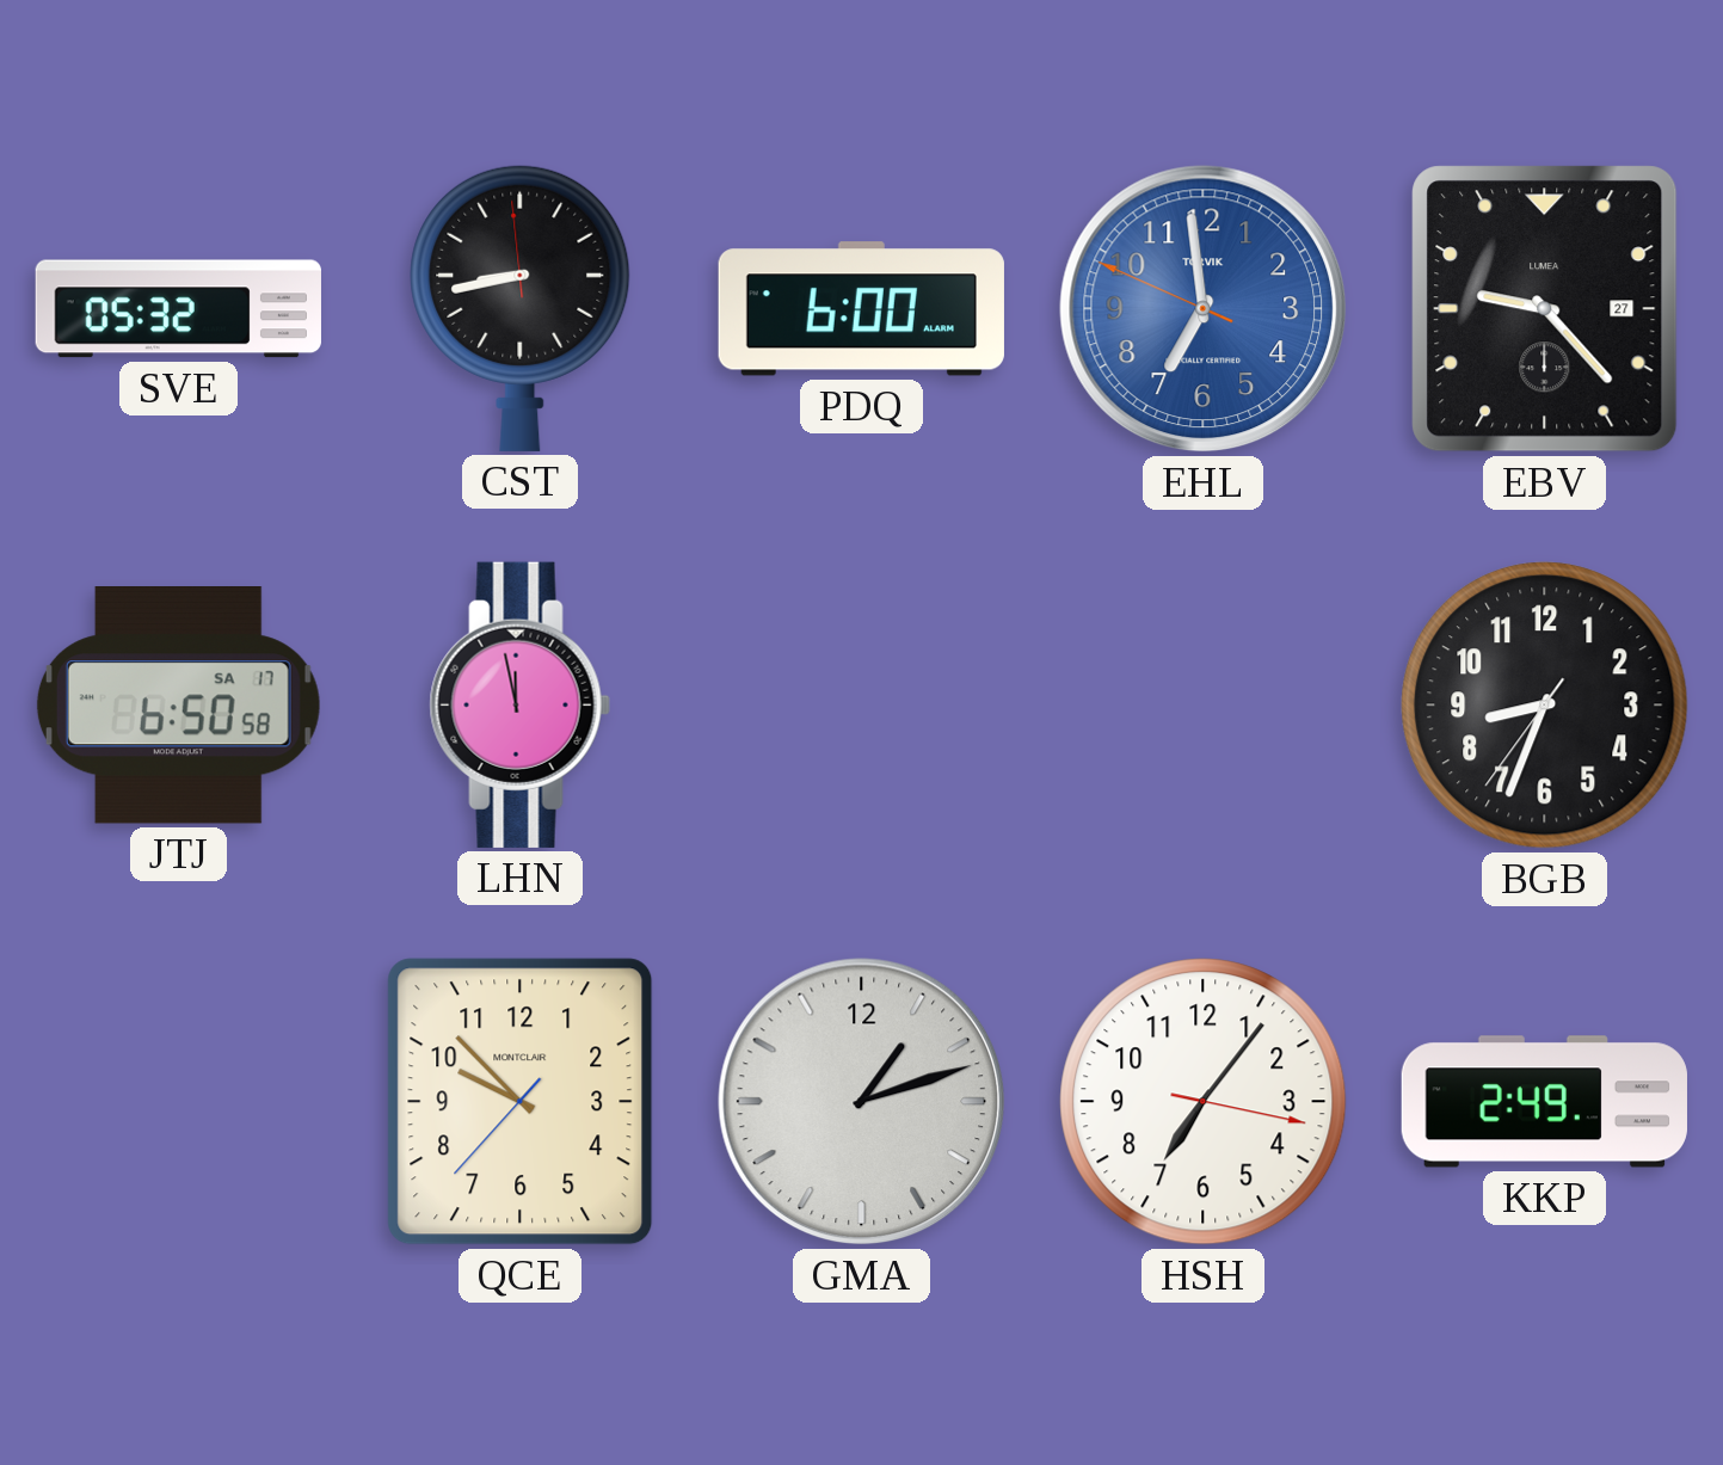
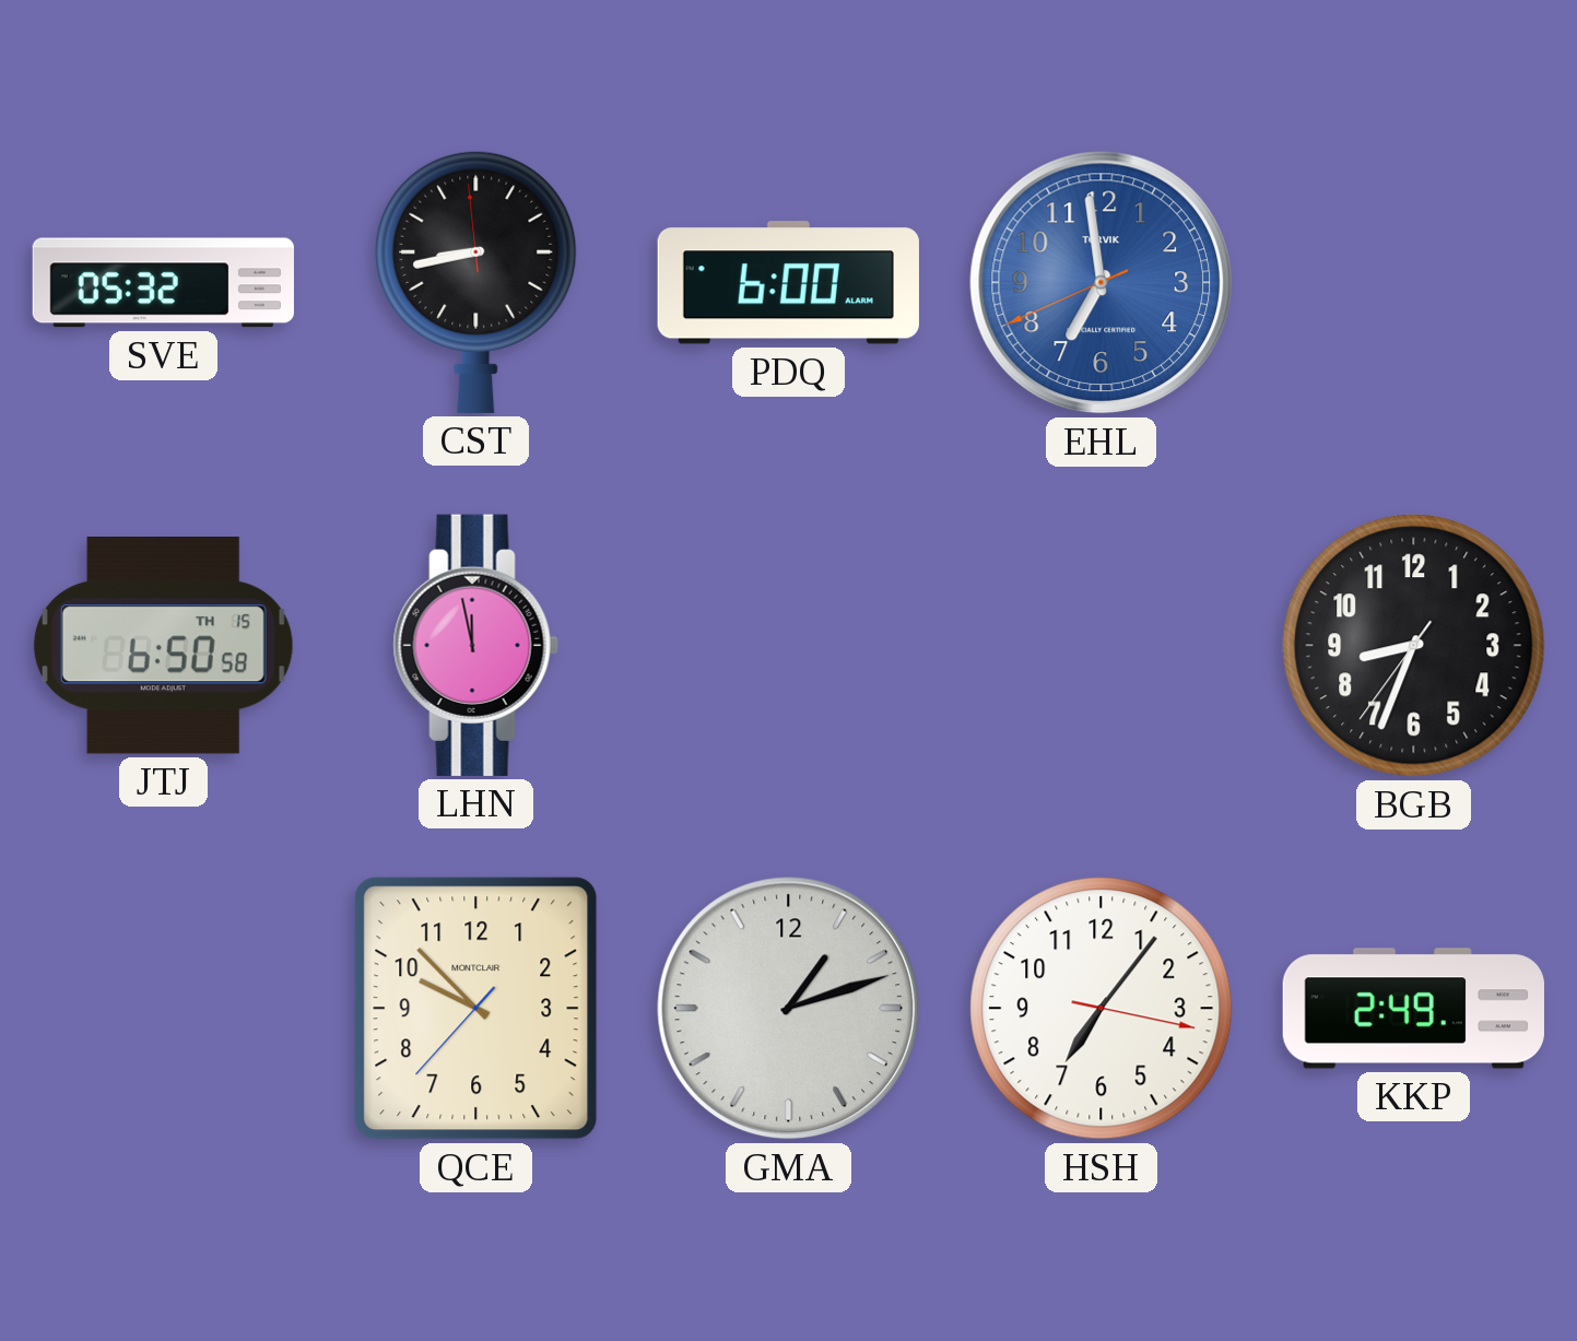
EHL: 6:58:49 -> 6:58:41 (1102, 283)
EBV: 9:23 -> none (1545, 309)
JTJ date: SA 17 -> TH 15 (163, 646)
